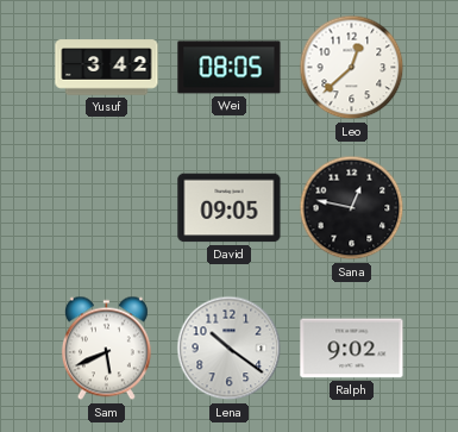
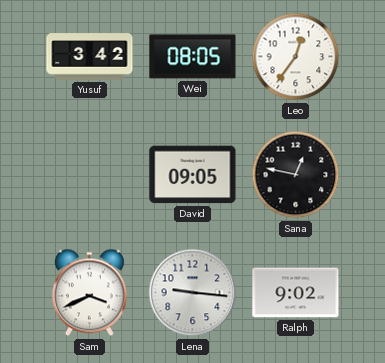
Leo: 12:38 -> 12:36 (296, 57)
Sam: 5:41 -> 3:41 (89, 293)
Lena: 10:21 -> 9:16 (193, 293)
